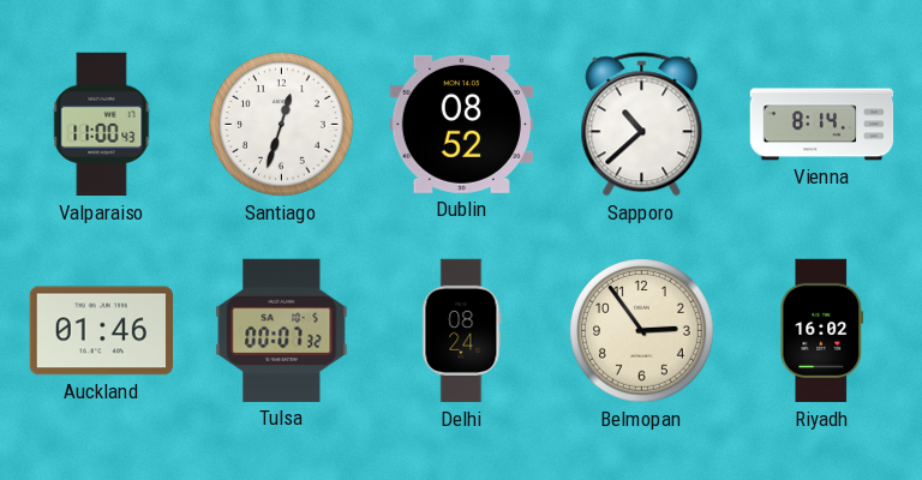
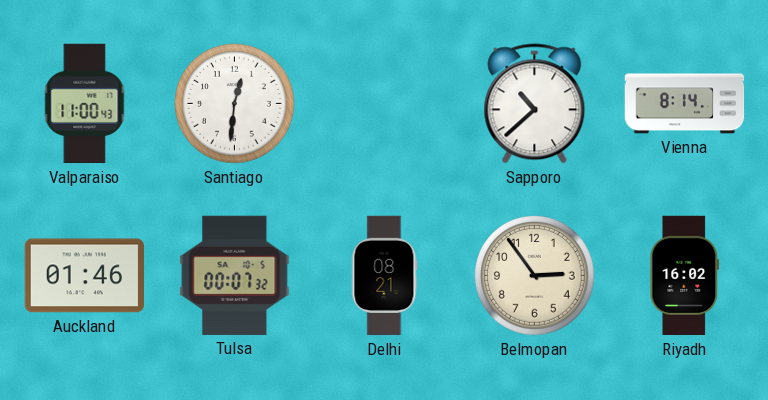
Santiago: 12:33 -> 12:31 (235, 104)
Dublin: 08:52 -> none (461, 124)
Delhi: 08:24 -> 08:21 (385, 276)
